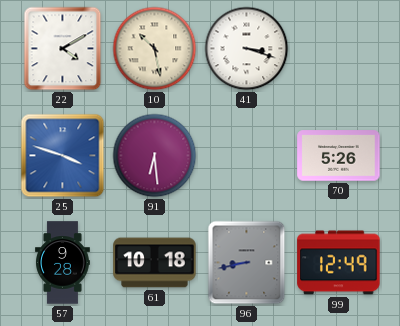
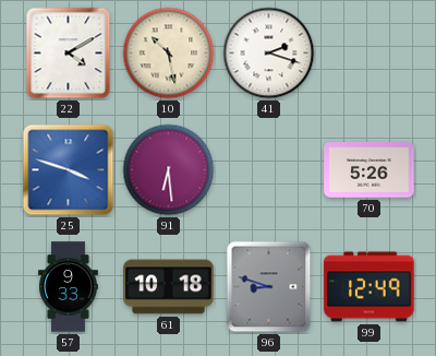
41: 3:18 -> 2:18 (269, 54)
57: 9:28 -> 9:33 (69, 287)
96: 8:43 -> 8:48 (269, 287)
